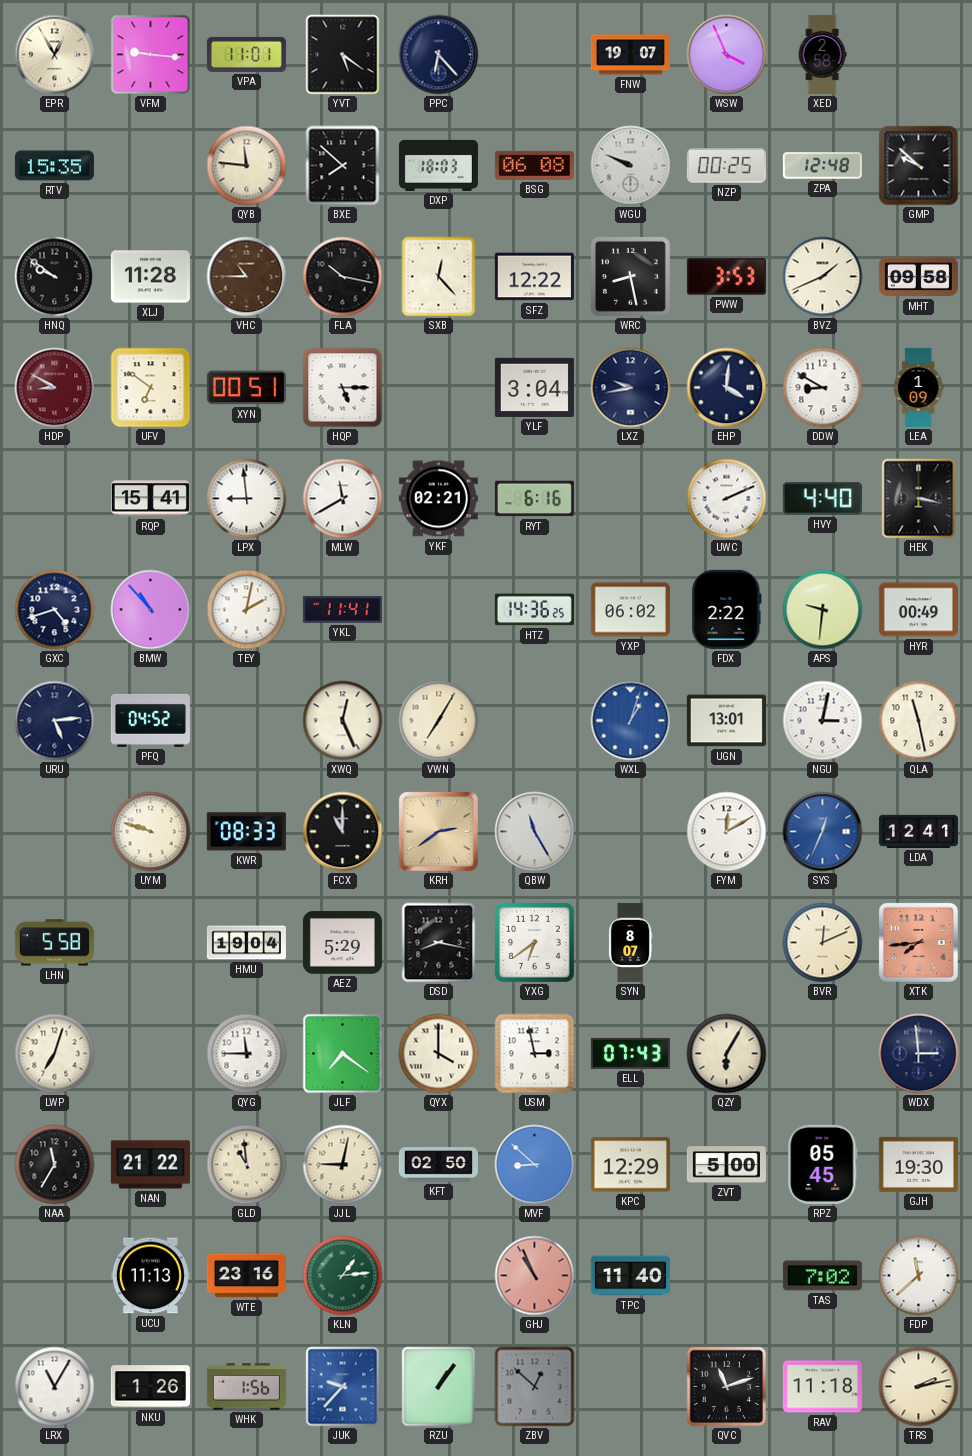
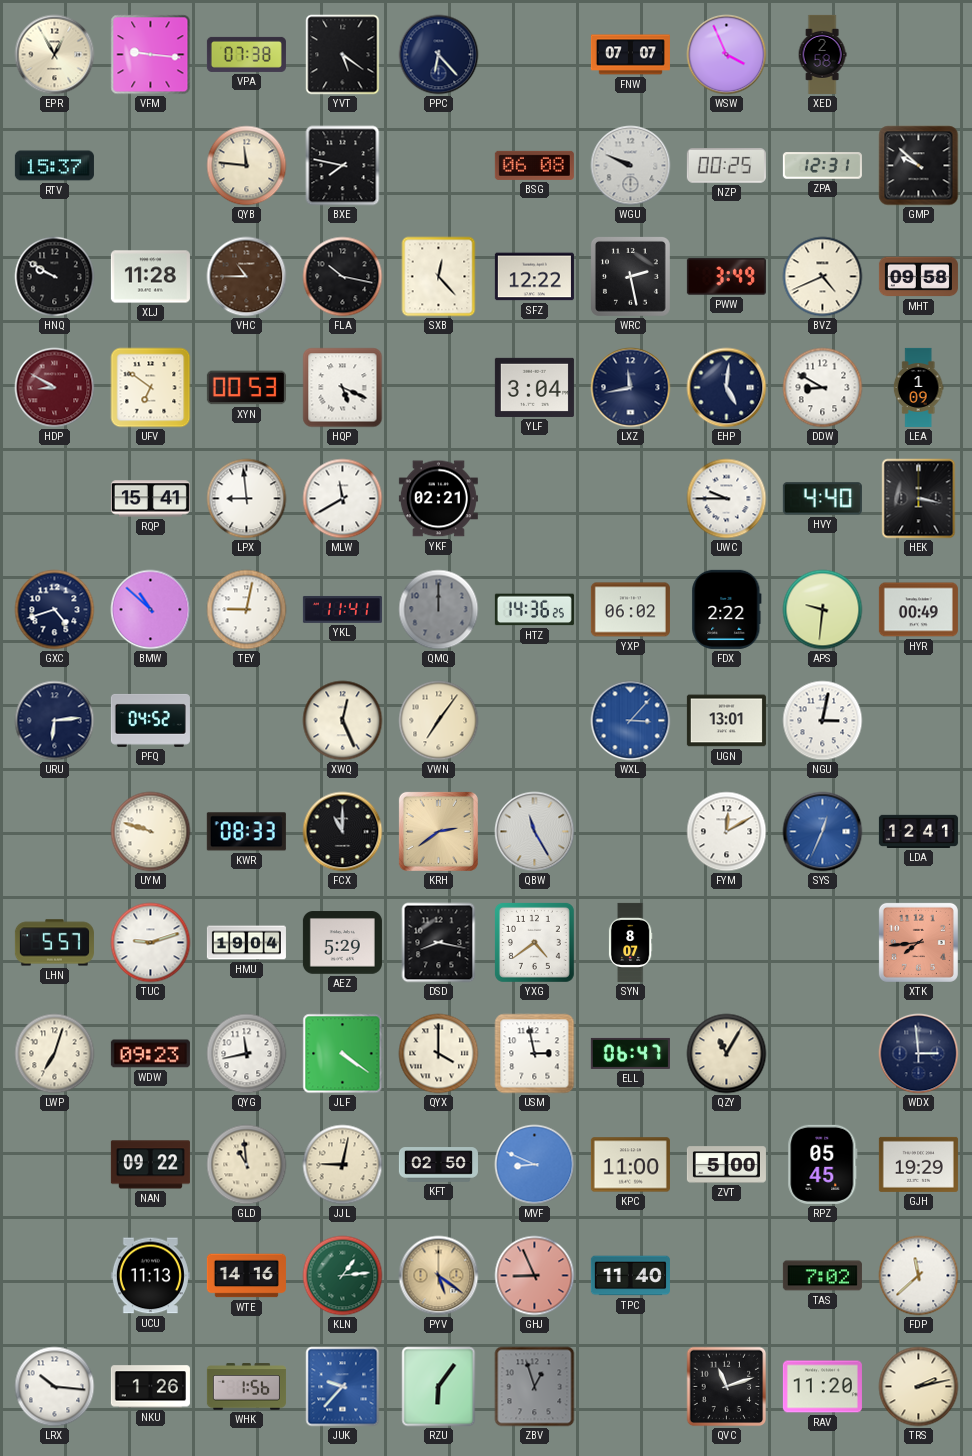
VPA: 11:01 -> 07:38 (246, 54)
FNW: 19:07 -> 07:07 (630, 55)
RTV: 15:35 -> 15:37 (54, 166)
BXE: 7:52 -> 7:47 (343, 166)
DXP: 18:03 -> none (438, 165)
ZPA: 12:48 -> 12:31 (822, 166)
HNQ: 9:51 -> 9:50 (55, 277)
WRC: 8:28 -> 2:28 (630, 276)
PWW: 3:53 -> 3:49 (726, 277)
BVZ: 1:41 -> 4:41 (823, 277)
XYN: 00:51 -> 00:53 (246, 388)
HQP: 5:15 -> 5:19 (343, 388)
LXZ: 9:43 -> 11:43 (631, 388)
EHP: 4:01 -> 5:01 (727, 388)
RYT: 6:16 -> none (534, 499)
UWC: 2:11 -> 9:45 (727, 499)
BMW: 10:53 -> 10:52 (151, 610)
TEY: 2:02 -> 9:02 (247, 610)
QMQ: none -> 12:00 (439, 610)
URU: 5:14 -> 6:14 (55, 721)
VWN: 7:05 -> 7:06 (439, 721)
WXL: 1:03 -> 3:07 (631, 721)
QLA: 11:28 -> none (919, 721)
LHN: 5:58 -> 5:57 (54, 943)
TUC: none -> 9:12 (151, 943)
YXG: 6:39 -> 4:39 (534, 942)
BVR: 12:11 -> none (823, 943)
WDW: none -> 09:23 (150, 1054)
QYG: 11:45 -> 11:43 (247, 1054)
JLF: 7:21 -> 4:21 (343, 1054)
ELL: 07:43 -> 06:47 (630, 1053)
QZY: 6:05 -> 11:05 (727, 1054)
NAA: 11:35 -> none (55, 1165)
NAN: 21:22 -> 09:22 (150, 1165)
MVF: 8:52 -> 8:49 (535, 1165)
KPC: 12:29 -> 11:00 (630, 1165)
GJH: 19:30 -> 19:29 (918, 1164)
WTE: 23:16 -> 14:16 (246, 1276)
PYV: none -> 5:21 (439, 1276)
GHJ: 10:56 -> 8:56 (535, 1276)
LRX: 11:05 -> 10:16 (55, 1387)
RZU: 1:06 -> 6:06 (439, 1387)
ZBV: 12:52 -> 12:57 (535, 1387)
RAV: 11:18 -> 11:20 (822, 1387)
